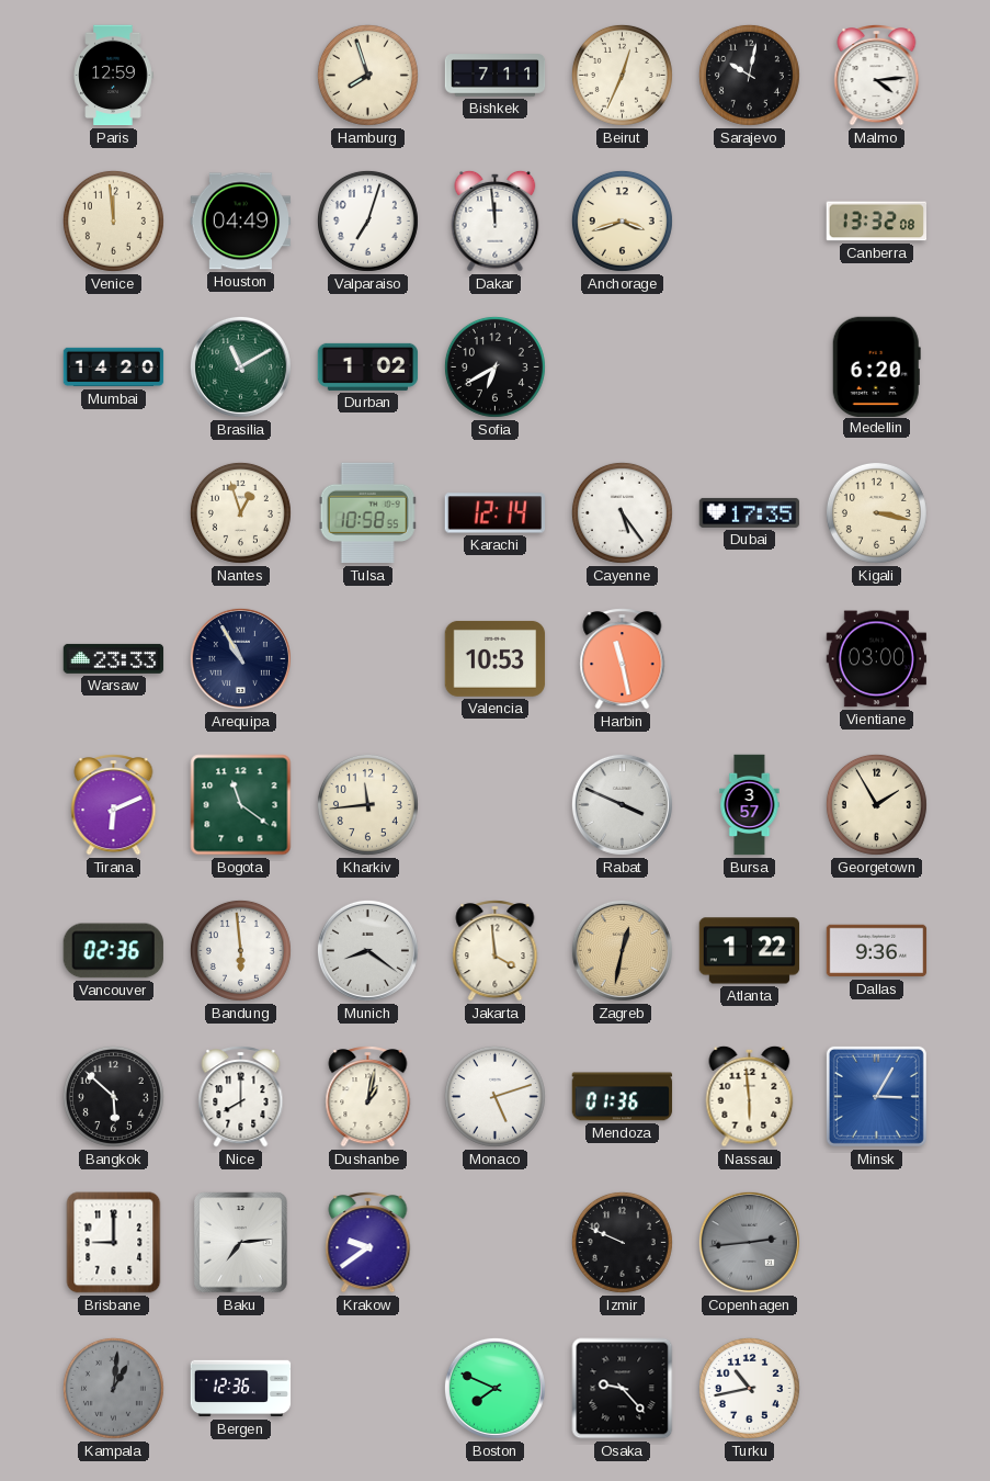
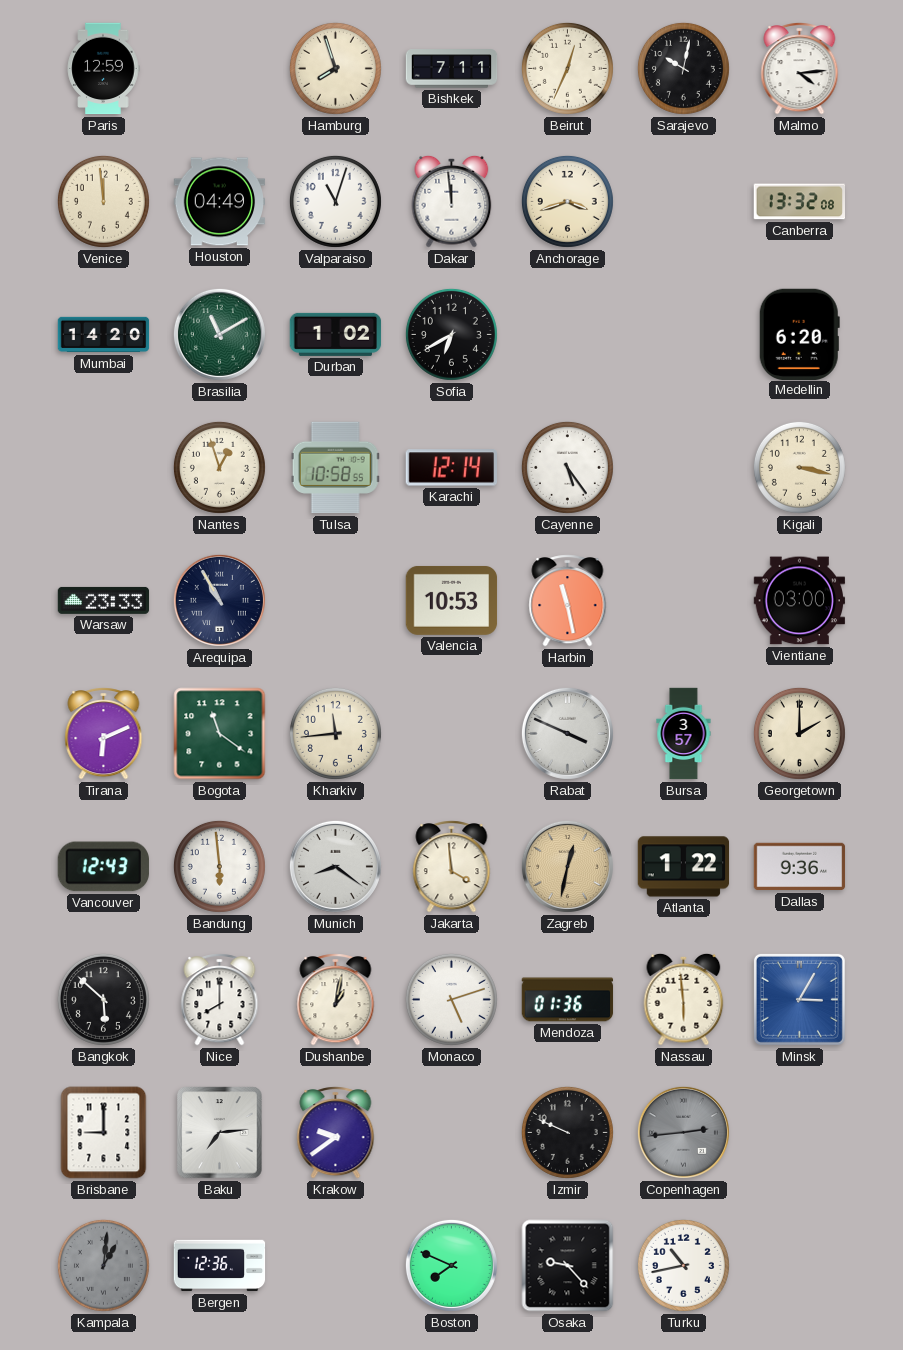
Valparaiso: 7:03 -> 11:03 (335, 201)
Dubai: 17:35 -> none (750, 512)
Georgetown: 1:55 -> 2:00 (799, 733)
Vancouver: 02:36 -> 12:43 (103, 867)
